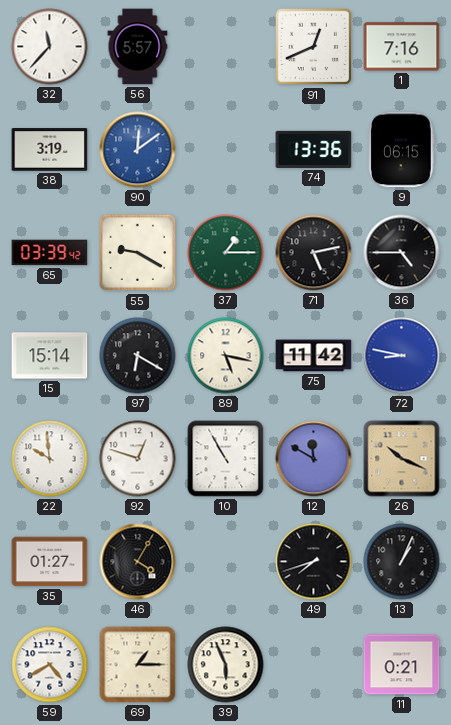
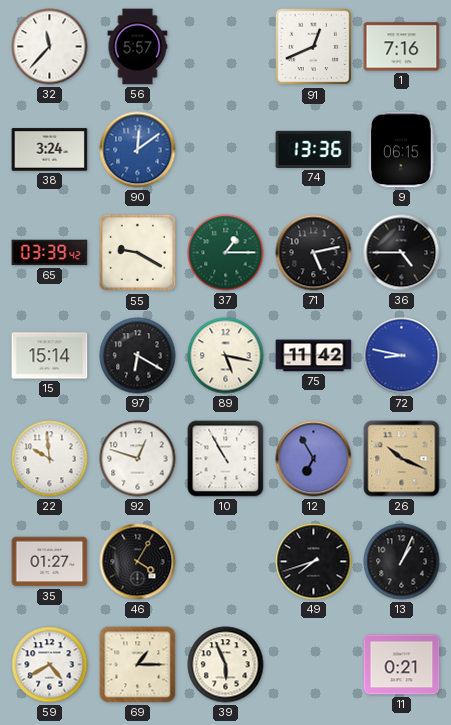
38: 3:19 -> 3:24 (50, 150)
12: 11:50 -> 6:55 (314, 459)
